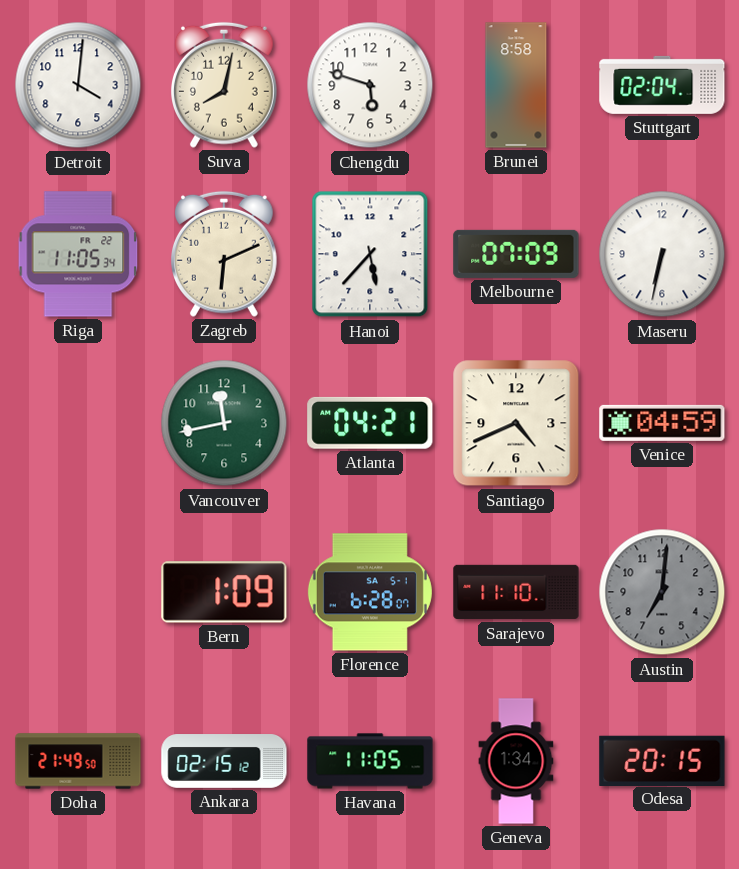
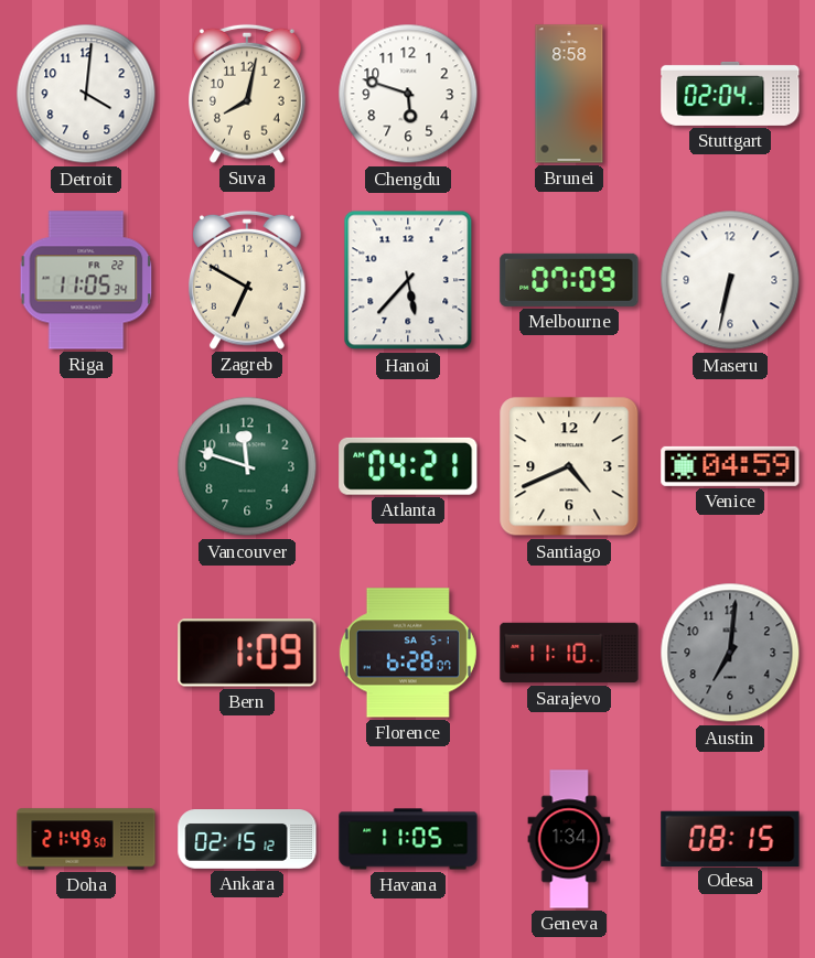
Zagreb: 6:11 -> 6:50 (248, 280)
Vancouver: 11:43 -> 11:48 (247, 466)
Odesa: 20:15 -> 08:15 (730, 838)
